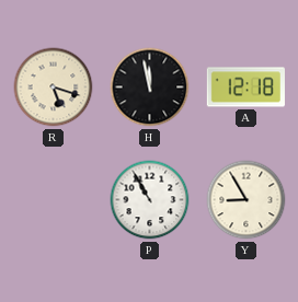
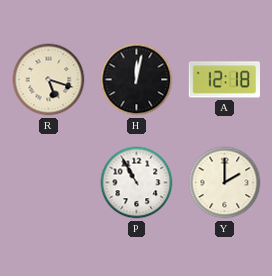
H: 11:58 -> 12:02 (137, 80)
Y: 8:55 -> 2:00 (225, 183)
